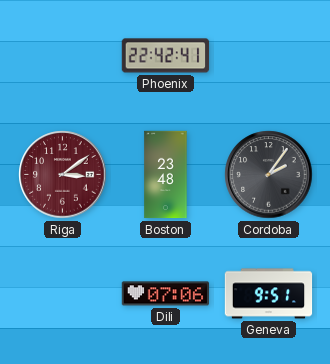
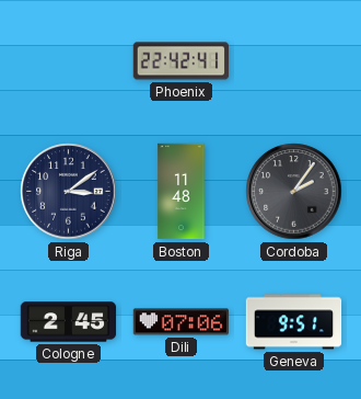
Riga dial: burgundy -> navy (69, 192)
Boston: 23:48 -> 11:48 (182, 192)
Cologne: none -> 2:45 (69, 322)
